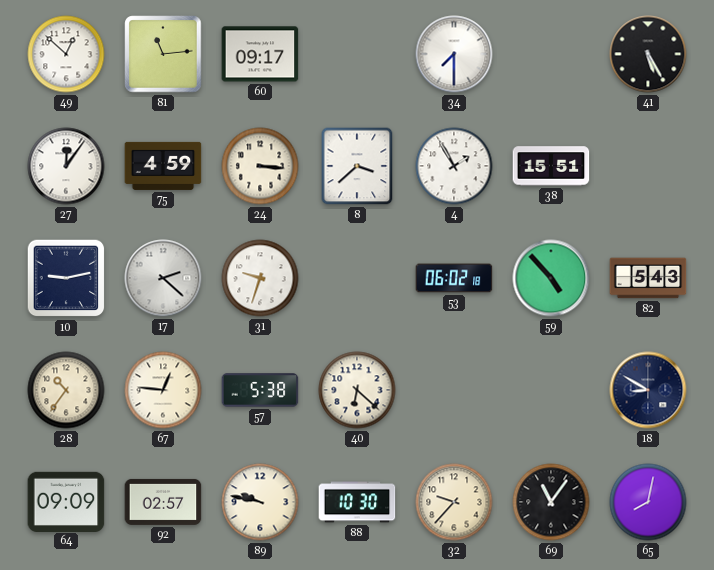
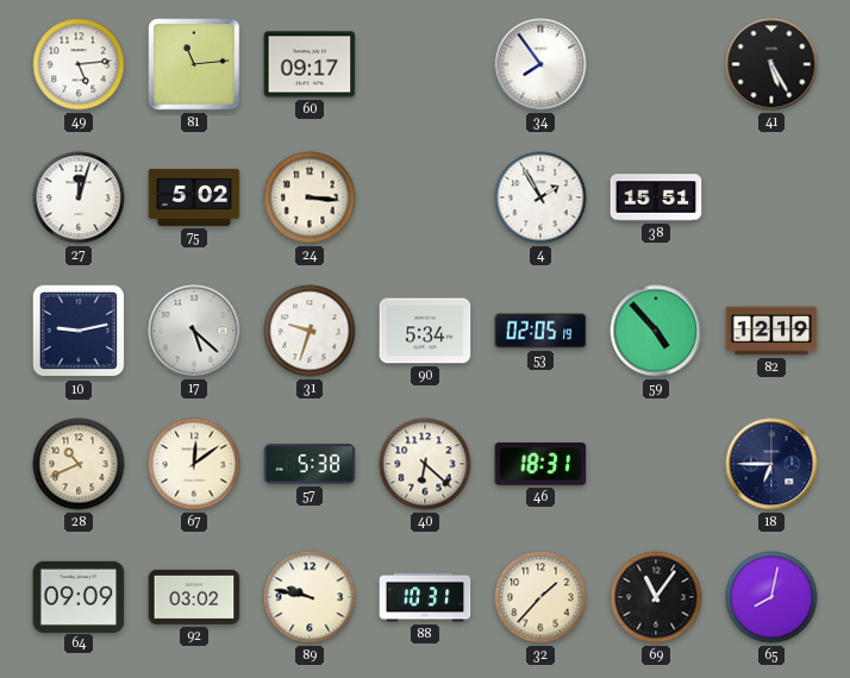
49: 12:52 -> 5:14 (79, 64)
34: 7:30 -> 7:54 (540, 64)
27: 12:06 -> 12:03 (79, 197)
75: 4:59 -> 5:02 (194, 197)
8: 3:38 -> none (357, 166)
17: 2:22 -> 5:22 (194, 331)
90: none -> 5:34 (425, 331)
53: 06:02 -> 02:05 (540, 331)
82: 5:43 -> 12:19 (771, 331)
28: 10:36 -> 10:41 (79, 464)
67: 12:46 -> 12:09 (194, 464)
46: none -> 18:31 (540, 465)
18: 8:50 -> 6:45 (771, 464)
92: 02:57 -> 03:02 (194, 597)
88: 10:30 -> 10:31 (425, 597)
32: 9:37 -> 1:37 (540, 597)
